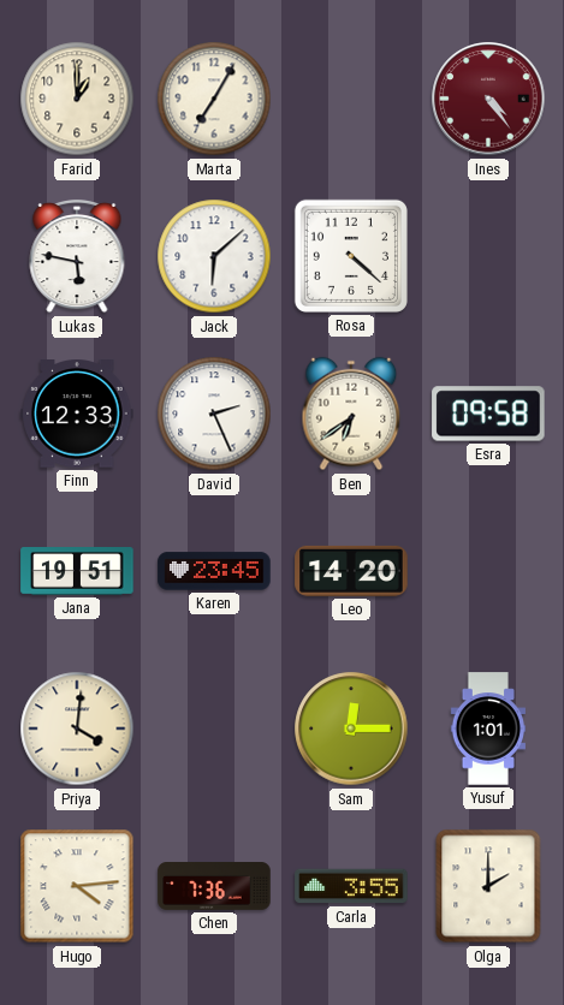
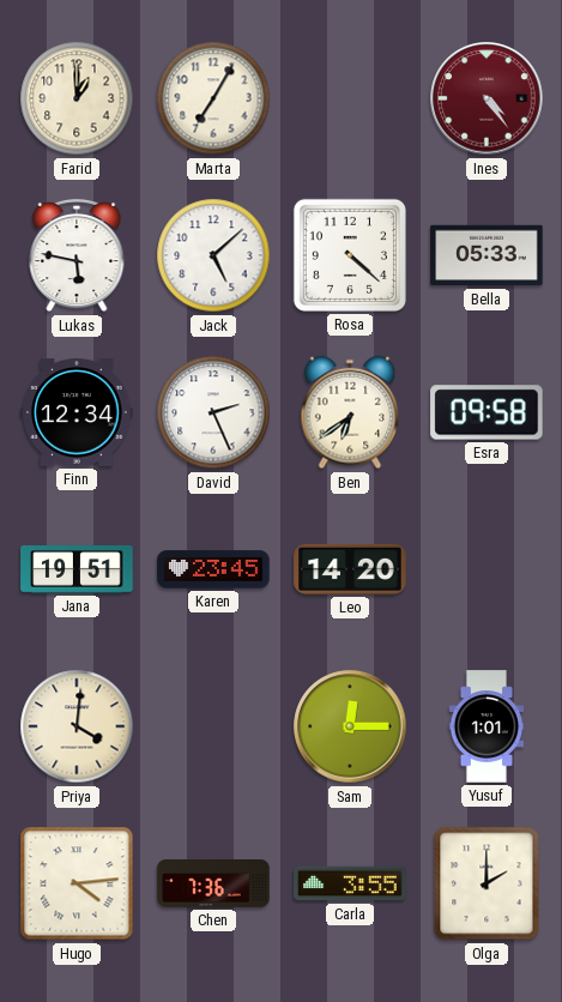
Jack: 6:08 -> 5:08 (213, 255)
Bella: none -> 05:33 (487, 255)
Finn: 12:33 -> 12:34 (77, 412)
